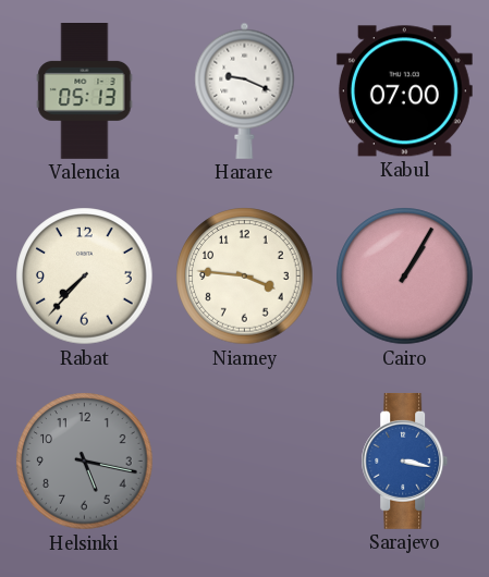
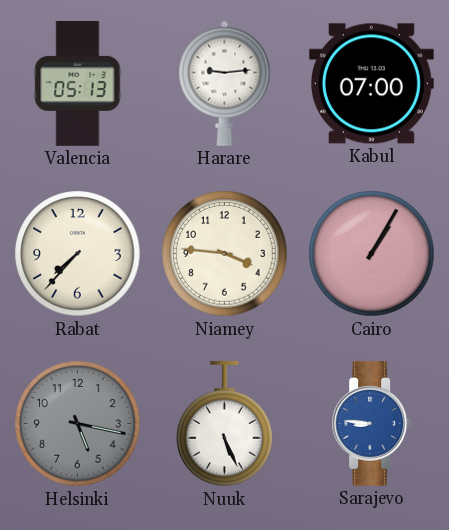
Harare: 9:19 -> 9:14 (225, 83)
Nuuk: none -> 5:26 (225, 424)
Sarajevo: 3:17 -> 8:46 (372, 423)
